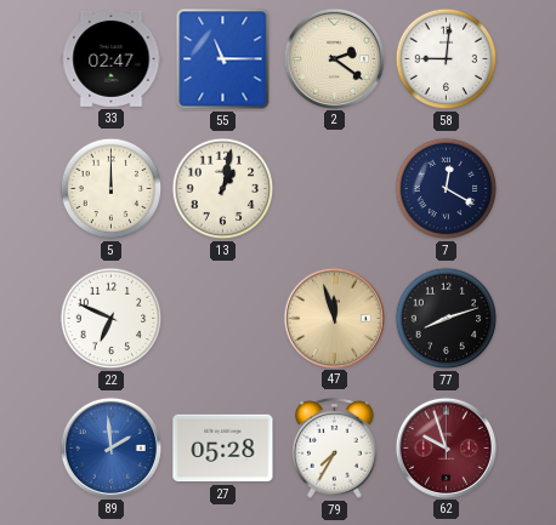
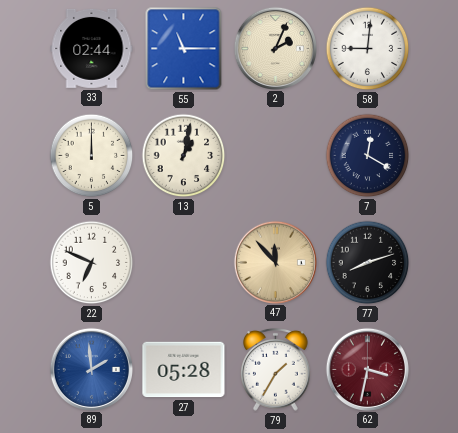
33: 02:47 -> 02:44 (92, 48)
2: 2:21 -> 2:04 (275, 48)
47: 11:57 -> 11:53 (275, 262)
79: 7:35 -> 1:35 (276, 369)
62: 9:57 -> 3:32 (367, 369)
